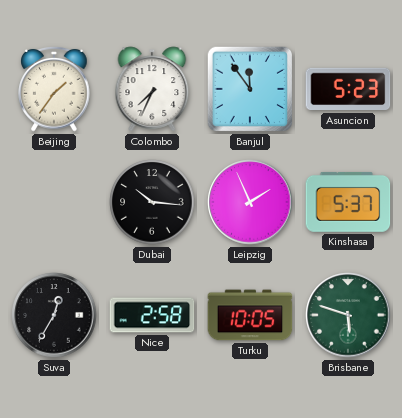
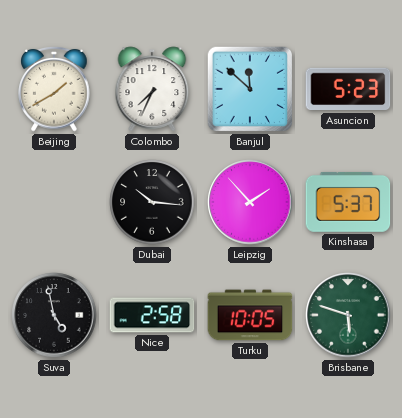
Beijing: 1:36 -> 1:40 (54, 89)
Banjul: 11:54 -> 11:52 (250, 89)
Leipzig: 1:56 -> 1:53 (250, 202)
Suva: 12:35 -> 4:58 (54, 315)
